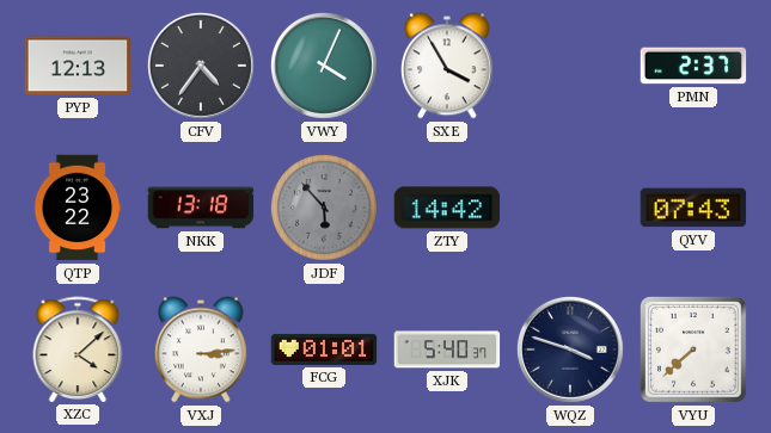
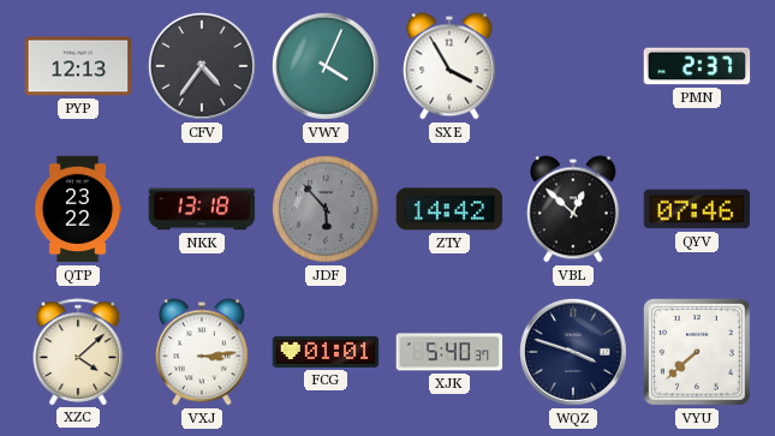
VBL: none -> 12:52 (574, 209)
QYV: 07:43 -> 07:46 (697, 209)
